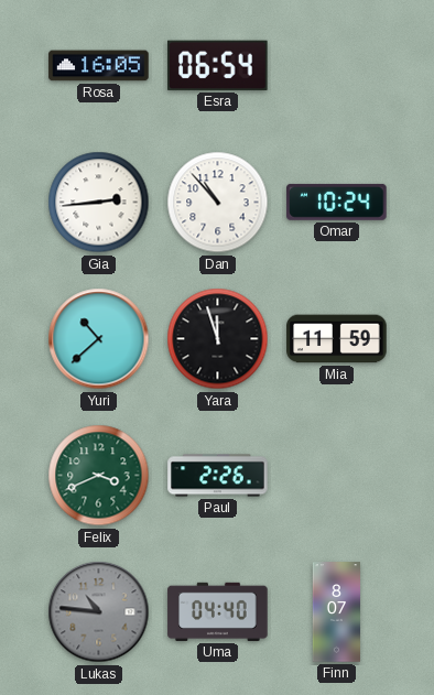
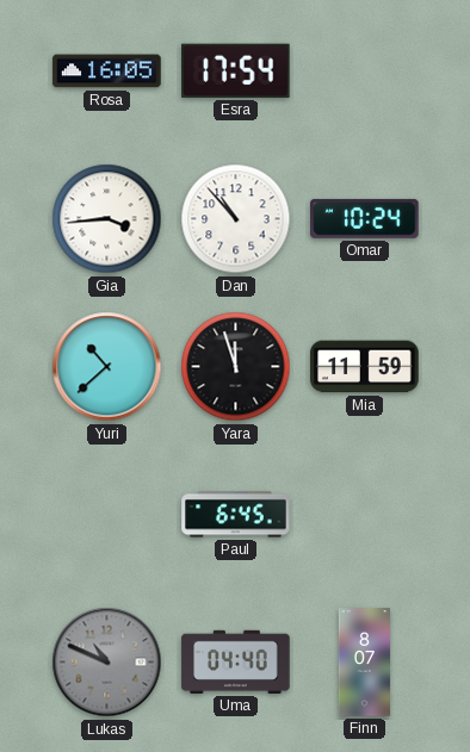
Esra: 06:54 -> 17:54 (236, 70)
Gia: 2:44 -> 3:44 (107, 219)
Felix: 3:41 -> none (99, 476)
Paul: 2:26 -> 6:45 (236, 515)
Lukas: 10:46 -> 10:49 (107, 663)
